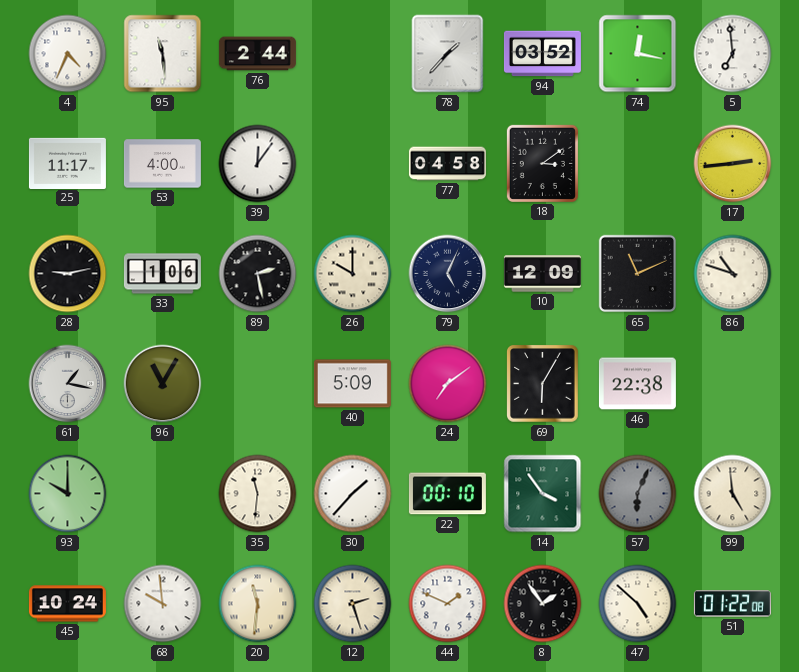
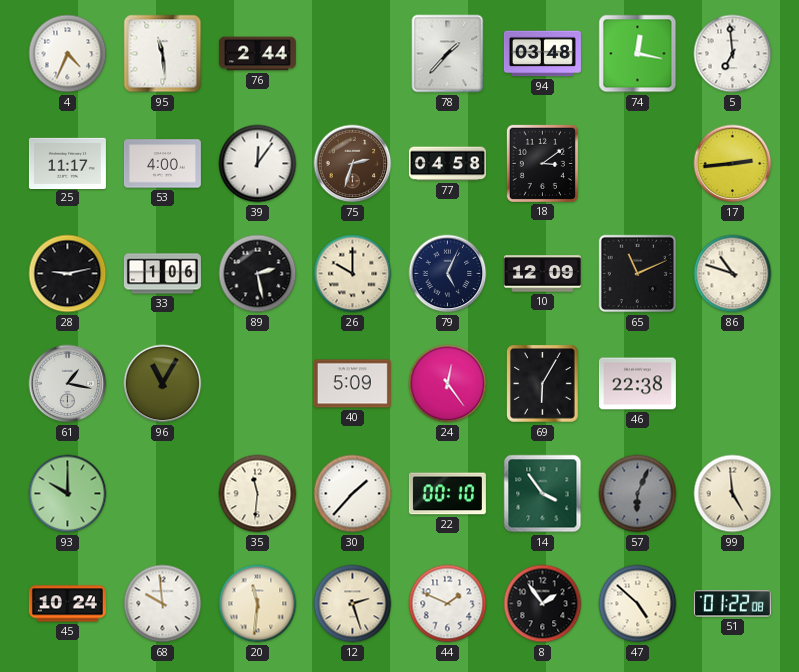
94: 03:52 -> 03:48 (542, 54)
75: none -> 2:33 (353, 164)
24: 7:09 -> 12:24 (448, 384)
